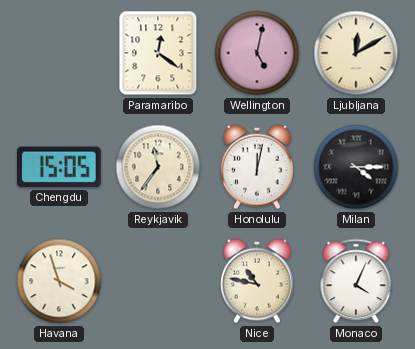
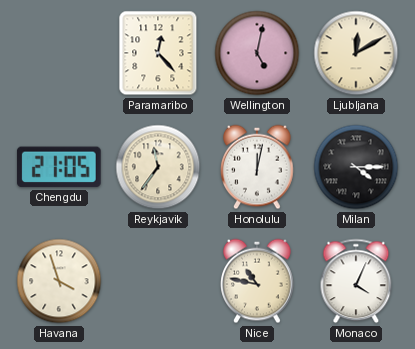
Paramaribo: 12:21 -> 12:23 (158, 53)
Chengdu: 15:05 -> 21:05 (59, 167)
